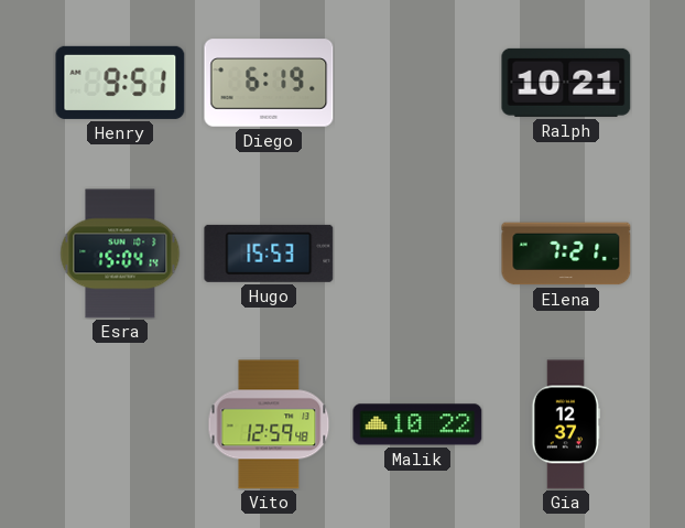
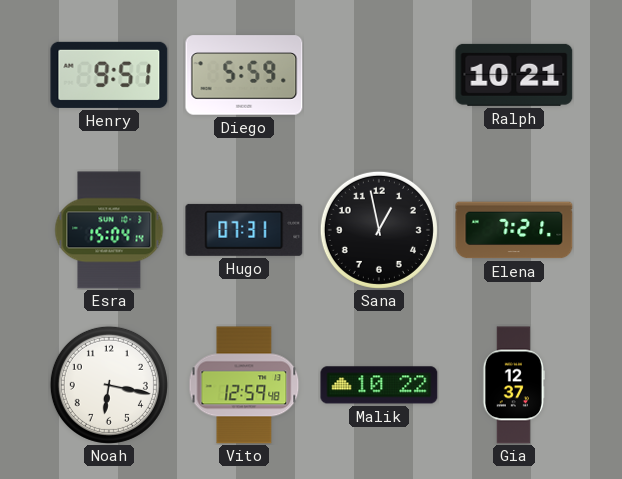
Diego: 6:19 -> 5:59 (244, 75)
Hugo: 15:53 -> 07:31 (244, 230)
Sana: none -> 12:58 (379, 230)
Noah: none -> 6:17 (109, 385)
